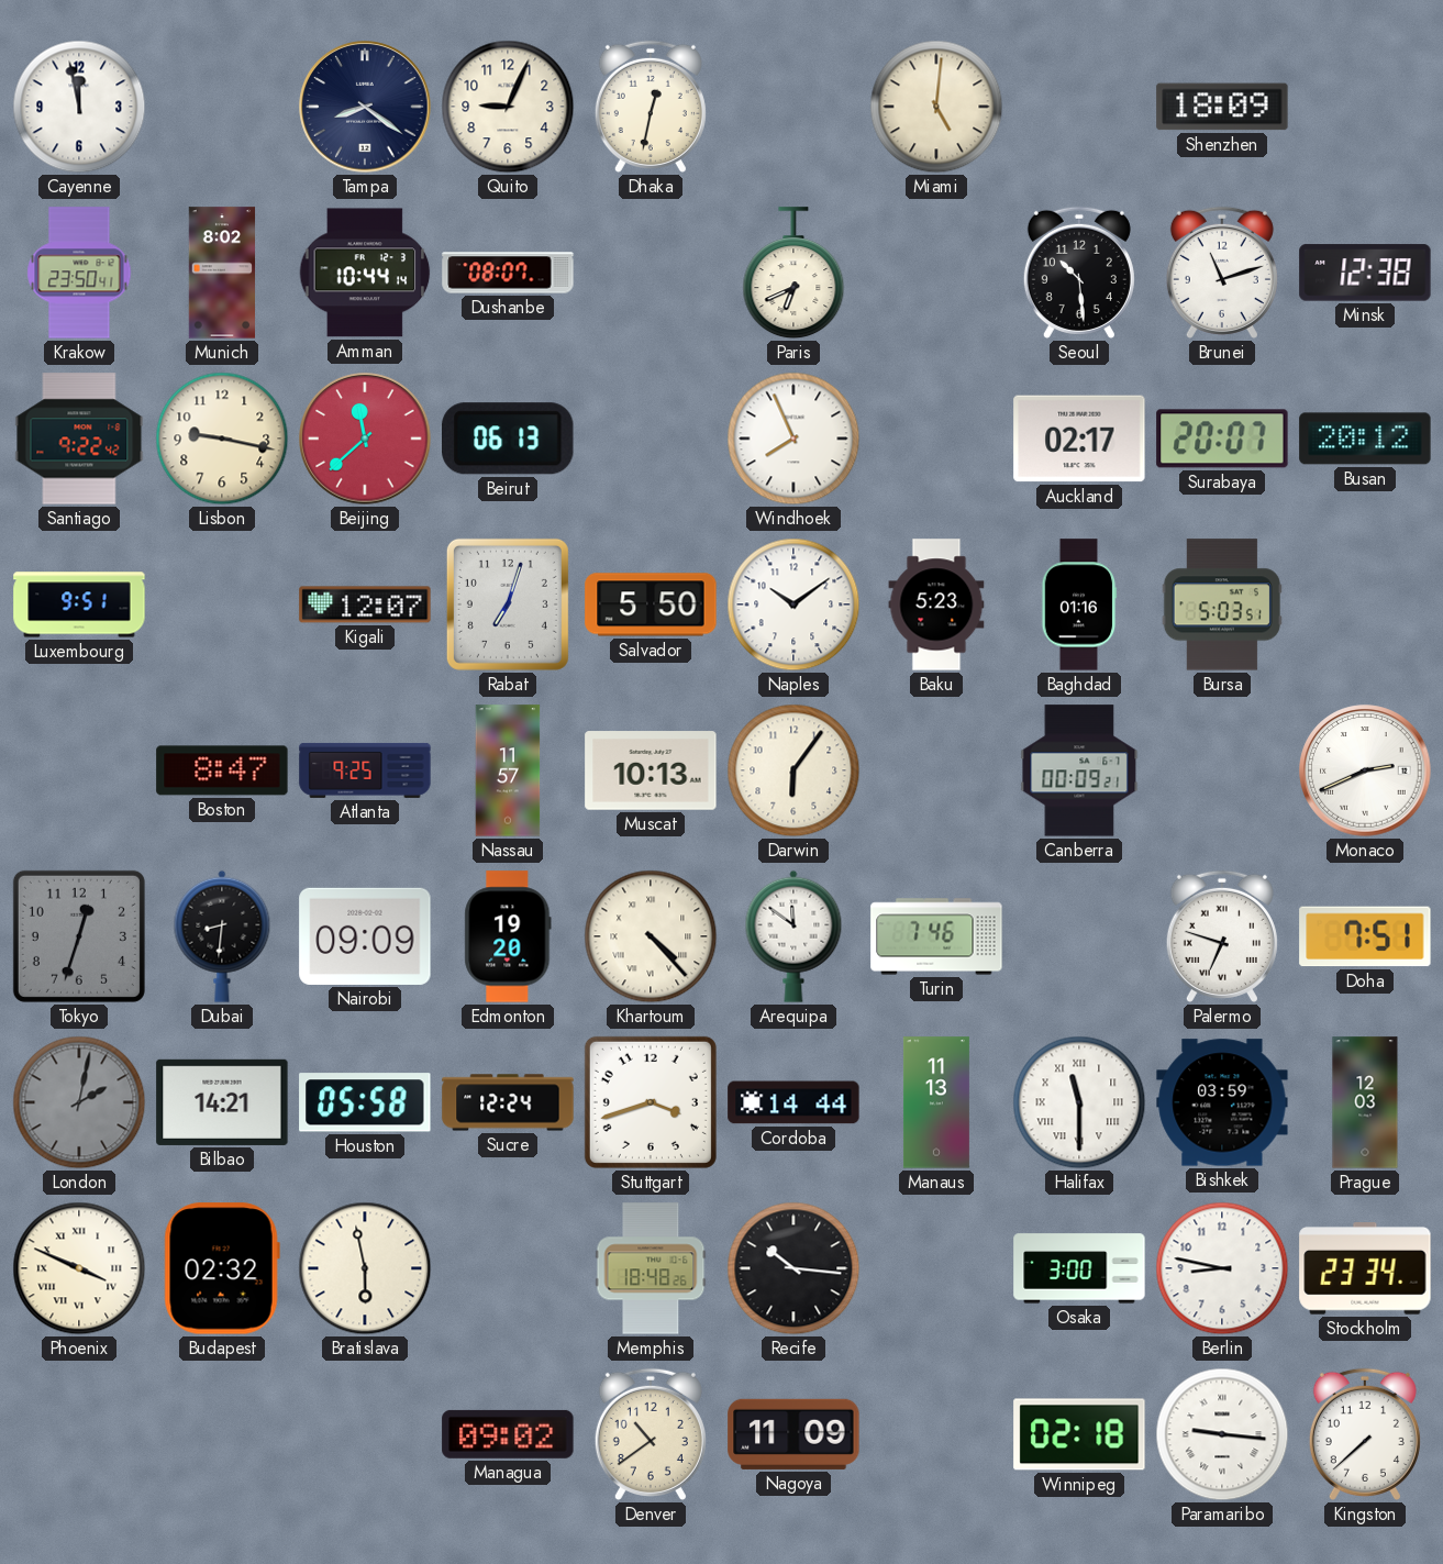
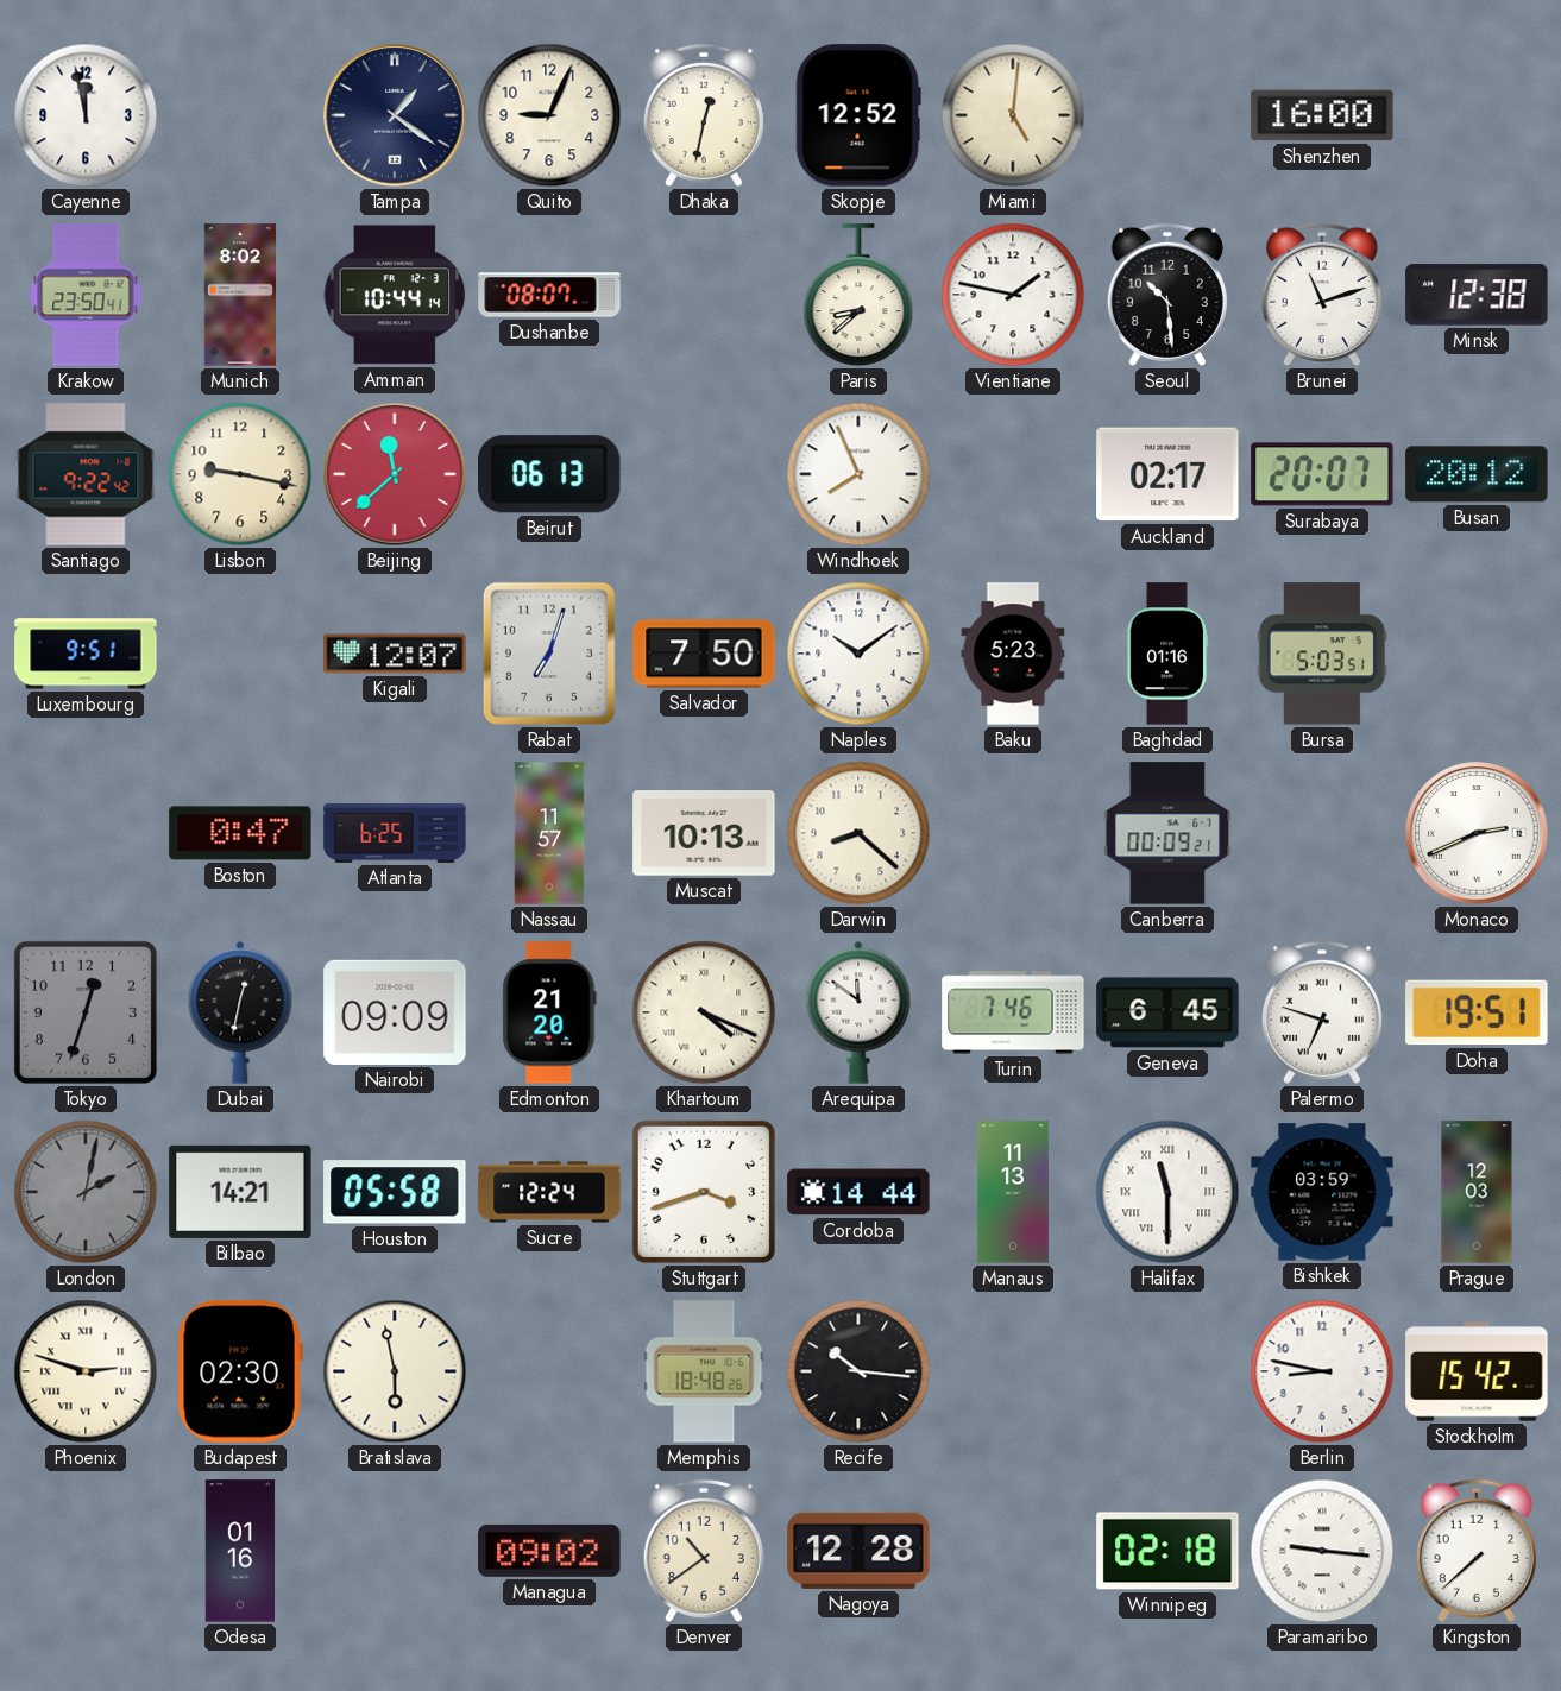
Tampa: 8:21 -> 1:21 (395, 115)
Skopje: none -> 12:52 (858, 115)
Shenzhen: 18:09 -> 16:00 (1322, 115)
Paris: 6:41 -> 8:38 (858, 296)
Vientiane: none -> 1:47 (1013, 295)
Salvador: 5:50 -> 7:50 (704, 654)
Boston: 8:47 -> 0:47 (240, 833)
Atlanta: 9:25 -> 6:25 (395, 833)
Darwin: 6:06 -> 8:22 (858, 833)
Dubai: 8:31 -> 12:32 (240, 1012)
Edmonton: 19:20 -> 21:20 (549, 1012)
Khartoum: 4:23 -> 4:19 (704, 1012)
Geneva: none -> 6:45 (1167, 1012)
Doha: 7:51 -> 19:51 (1477, 1012)
Phoenix: 3:49 -> 2:48 (86, 1371)
Budapest: 02:32 -> 02:30 (240, 1371)
Osaka: 3:00 -> none (1079, 1268)
Stockholm: 23:34 -> 15:42 (1477, 1373)
Odesa: none -> 01:16 (240, 1551)
Nagoya: 11:09 -> 12:28 (858, 1551)
